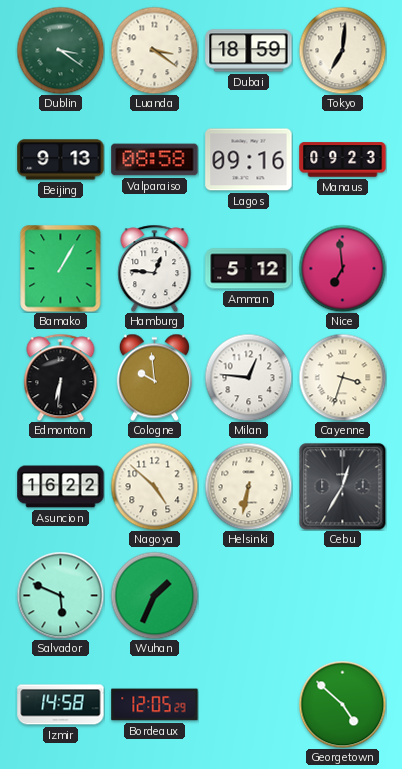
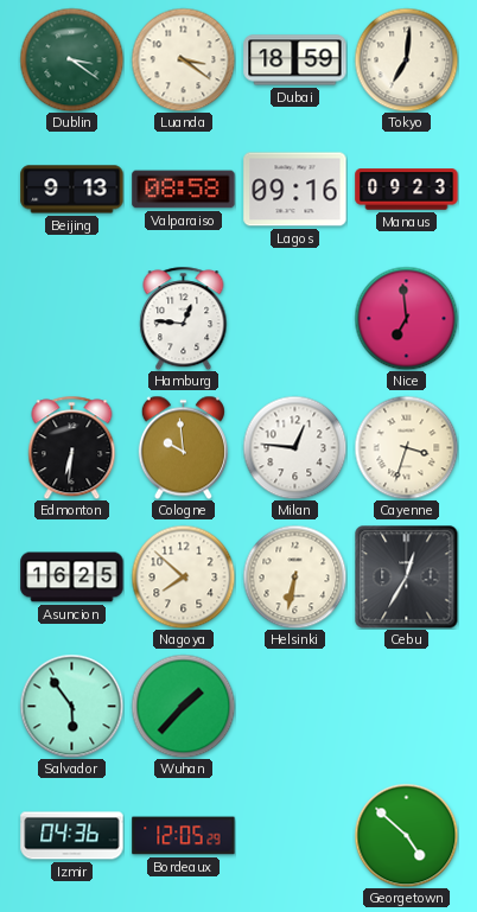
Bamako: 1:05 -> none (61, 268)
Amman: 5:12 -> none (249, 269)
Asuncion: 16:22 -> 16:25 (72, 578)
Nagoya: 4:52 -> 7:52 (183, 576)
Salvador: 5:49 -> 5:54 (71, 706)
Wuhan: 1:34 -> 1:37 (183, 706)
Izmir: 14:58 -> 04:36 (72, 836)
